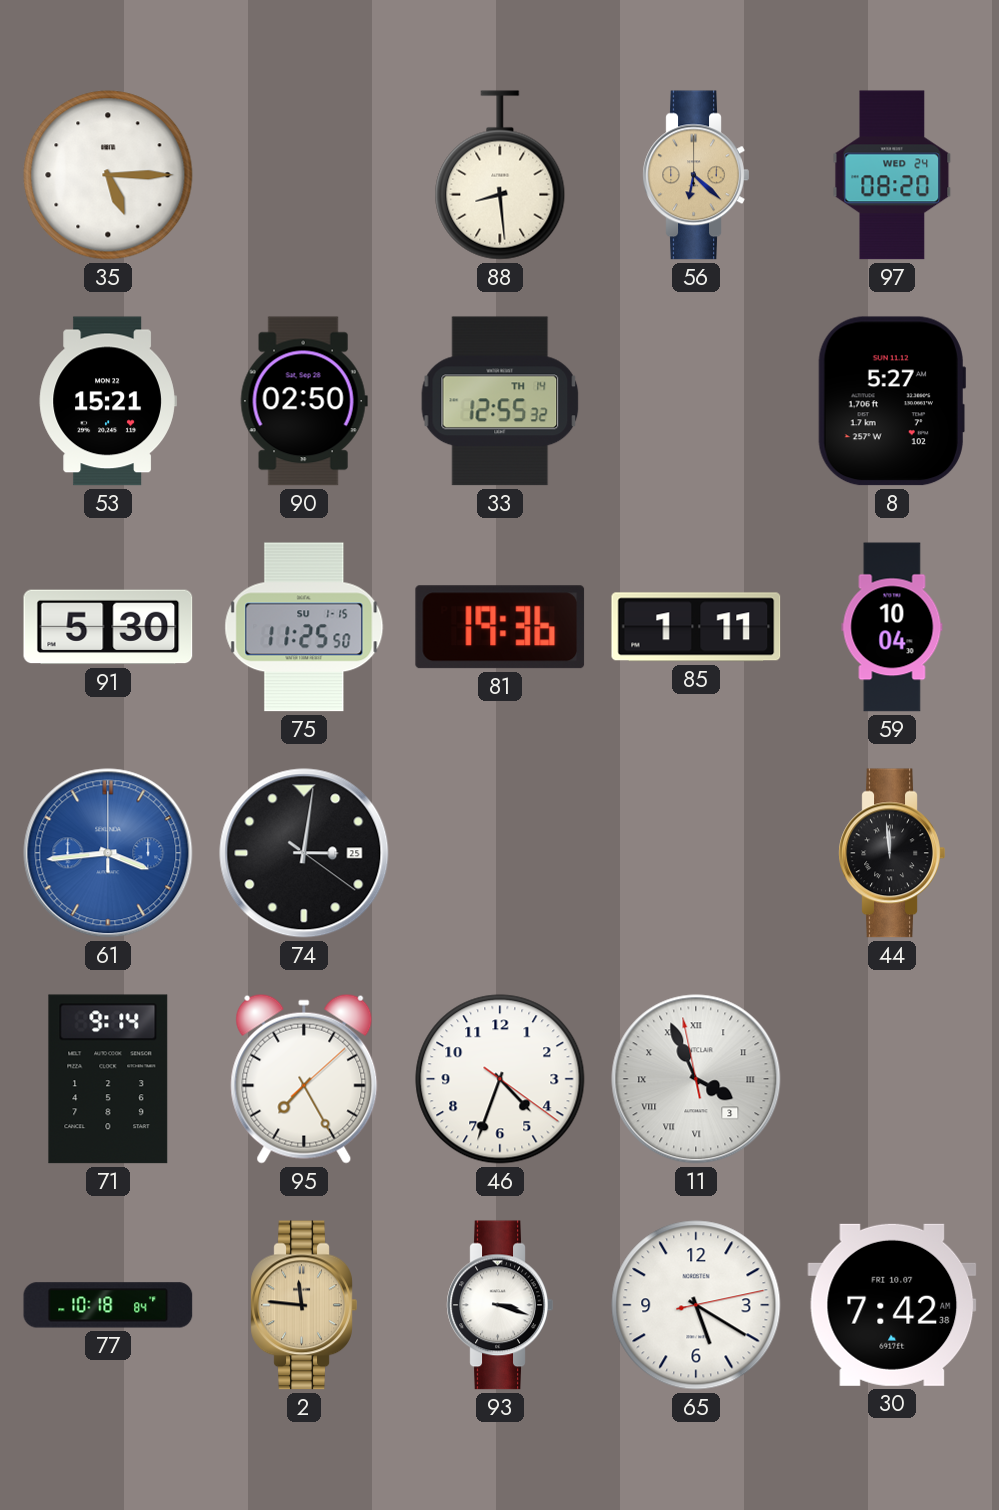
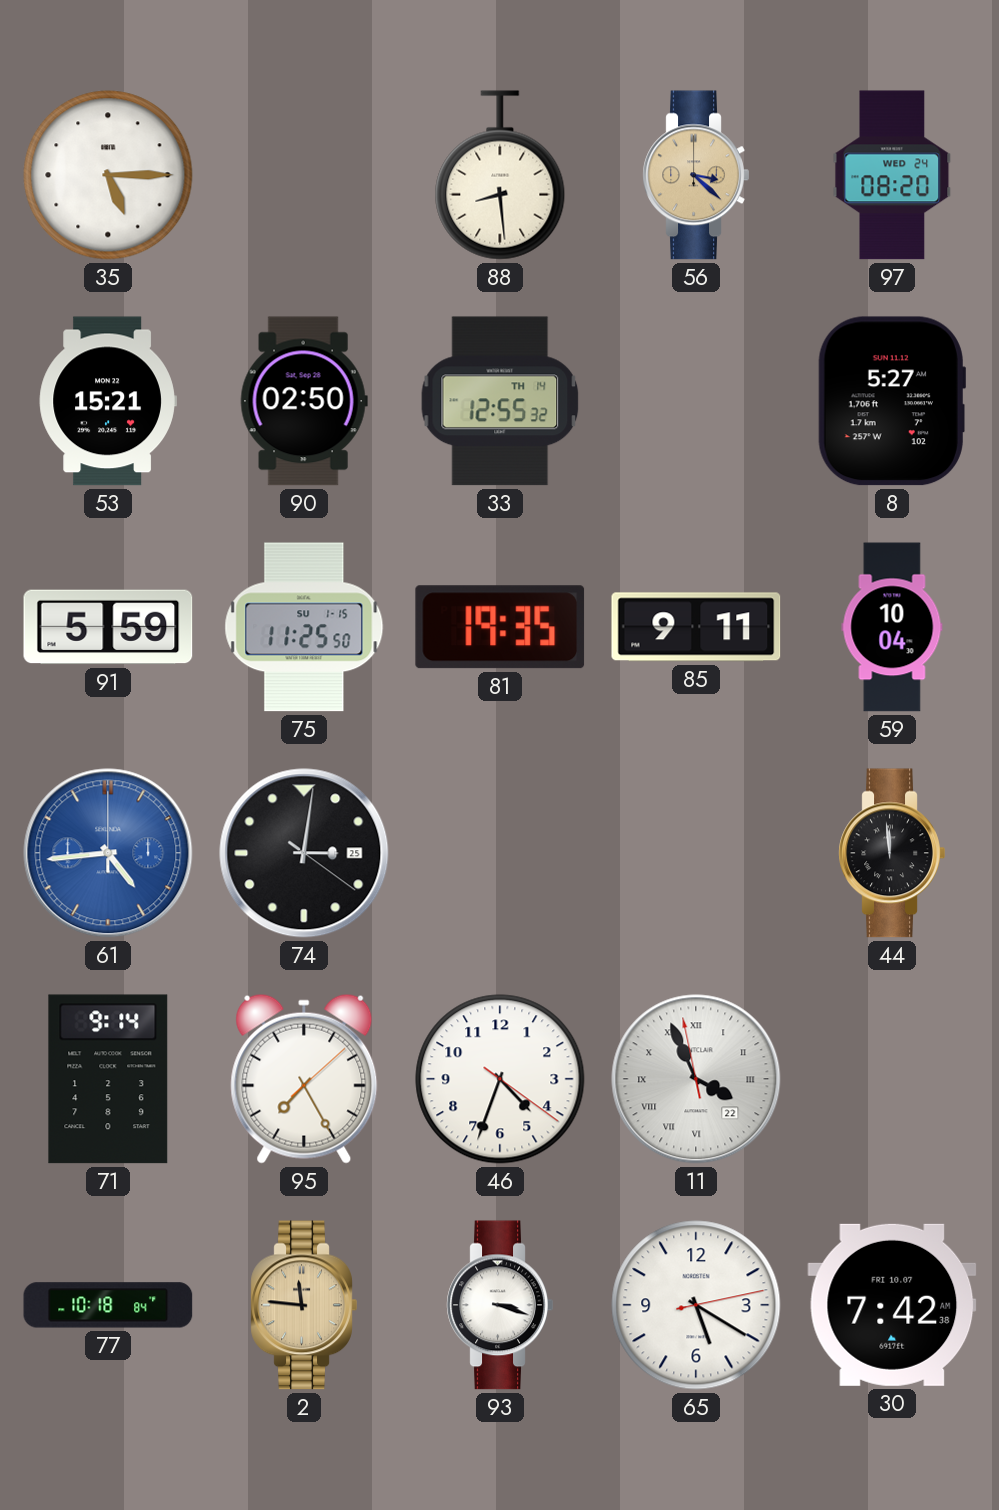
56: 6:22 -> 3:22 (696, 175)
91: 5:30 -> 5:59 (108, 627)
81: 19:36 -> 19:35 (500, 627)
85: 1:11 -> 9:11 (696, 627)
61: 3:44 -> 4:44 (108, 853)
11 date: 3 -> 22 (696, 1079)
